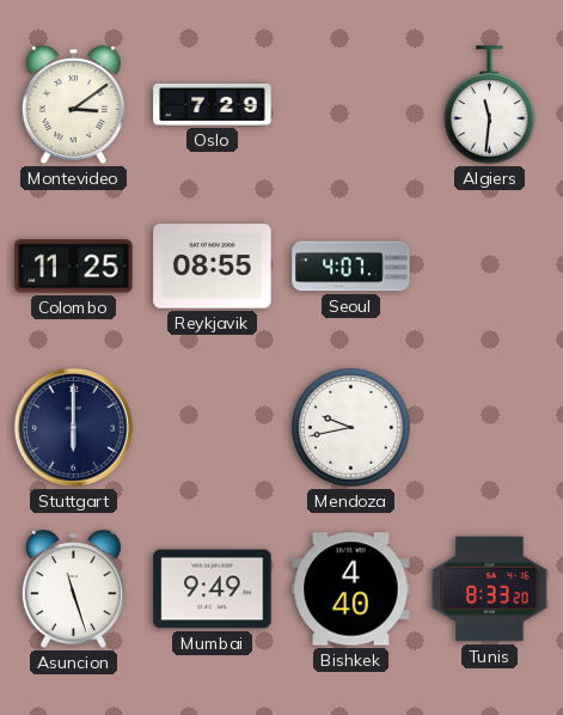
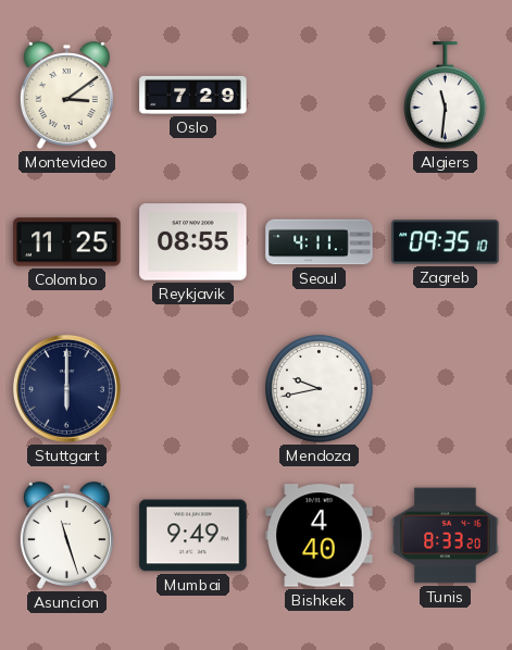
Seoul: 4:07 -> 4:11 (320, 242)
Zagreb: none -> 09:35 (446, 242)
